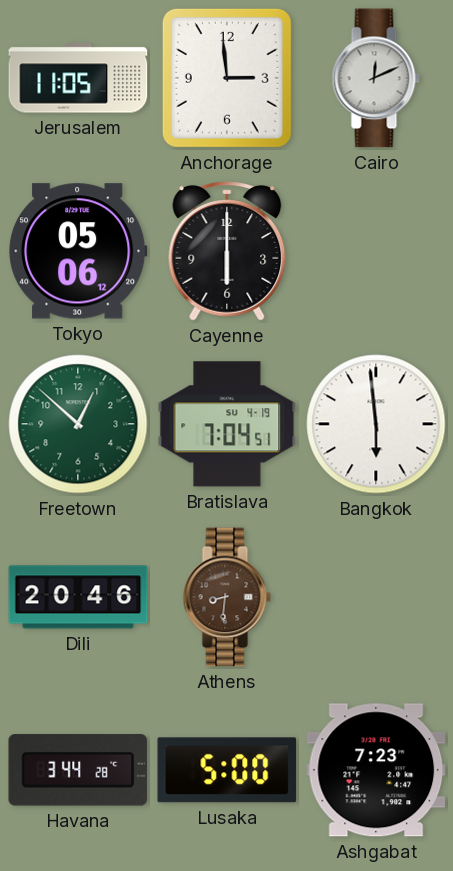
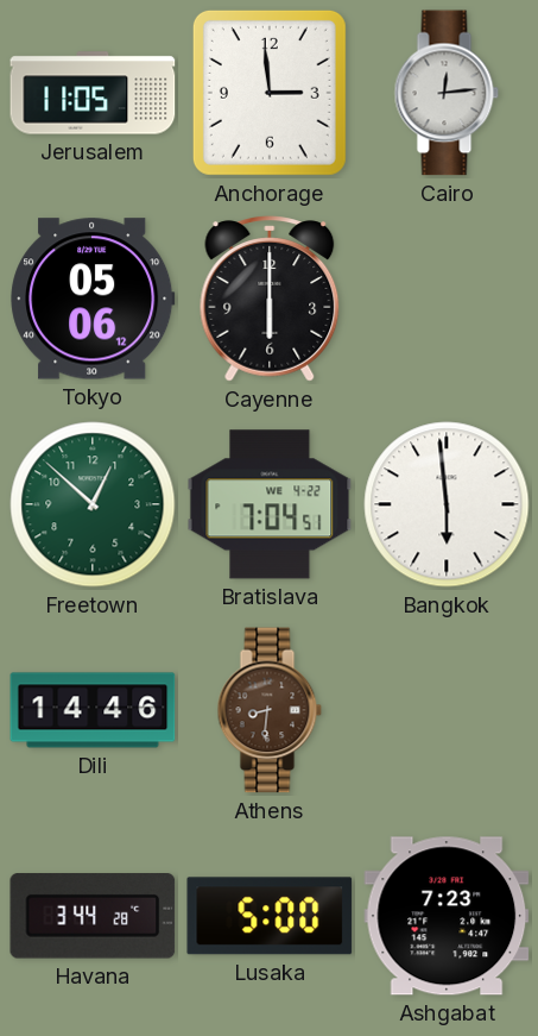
Cairo: 12:11 -> 12:14 (447, 93)
Bratislava date: SU 4-19 -> WE 4-22 (270, 504)
Dili: 20:46 -> 14:46 (93, 710)
